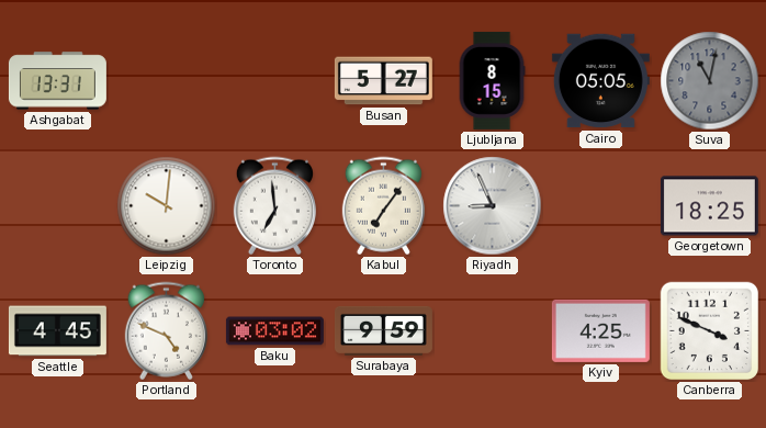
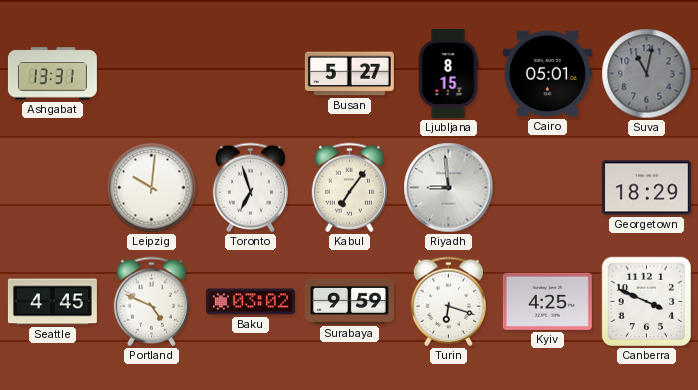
Cairo: 05:05 -> 05:01 (547, 74)
Toronto: 6:59 -> 6:57 (250, 188)
Riyadh: 8:56 -> 8:59 (449, 188)
Georgetown: 18:25 -> 18:29 (646, 188)
Turin: none -> 6:18 (448, 302)
